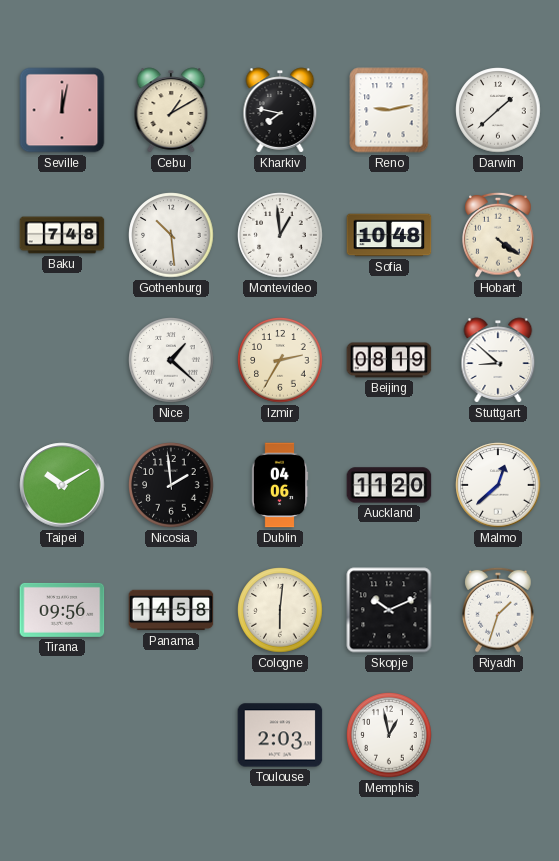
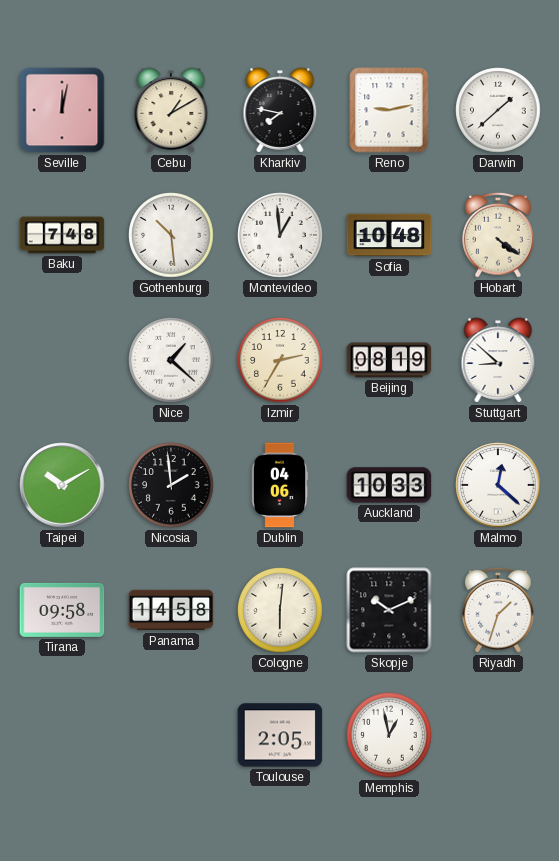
Auckland: 11:20 -> 10:33 (389, 485)
Malmo: 12:38 -> 12:22 (498, 485)
Tirana: 09:56 -> 09:58 (62, 610)
Toulouse: 2:03 -> 2:05 (280, 735)
